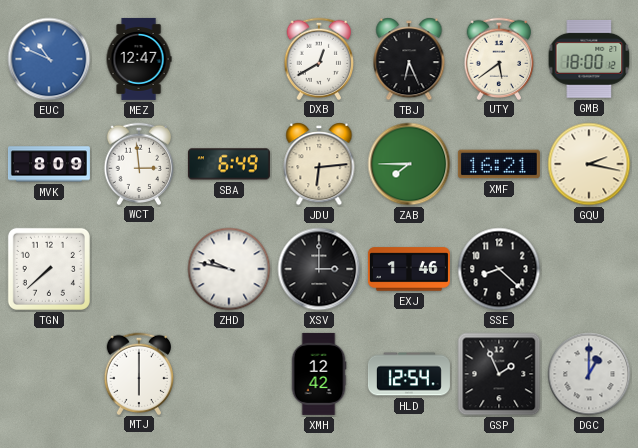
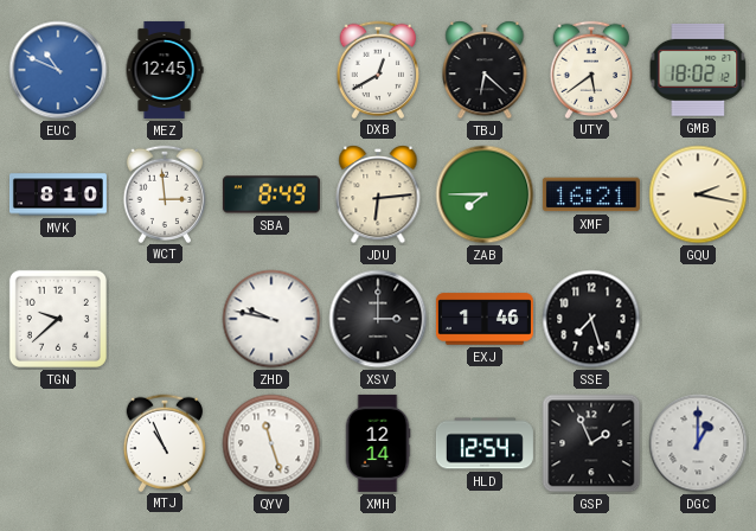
MEZ: 12:47 -> 12:45 (165, 70)
TBJ: 6:26 -> 6:22 (485, 70)
GMB: 18:00 -> 18:02 (698, 70)
MVK: 8:09 -> 8:10 (58, 194)
SBA: 6:49 -> 8:49 (271, 194)
TGN: 7:38 -> 9:38 (58, 319)
SSE: 8:22 -> 7:27 (591, 319)
MTJ: 6:00 -> 10:56 (165, 442)
QYV: none -> 11:27 (271, 443)
XMH: 12:42 -> 12:14 (378, 443)
